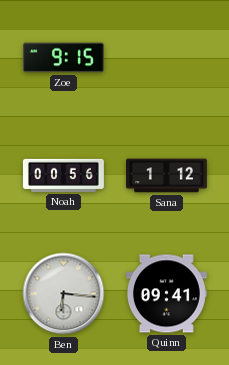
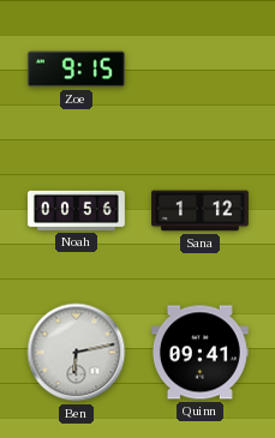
Ben: 6:16 -> 6:13 (77, 353)
